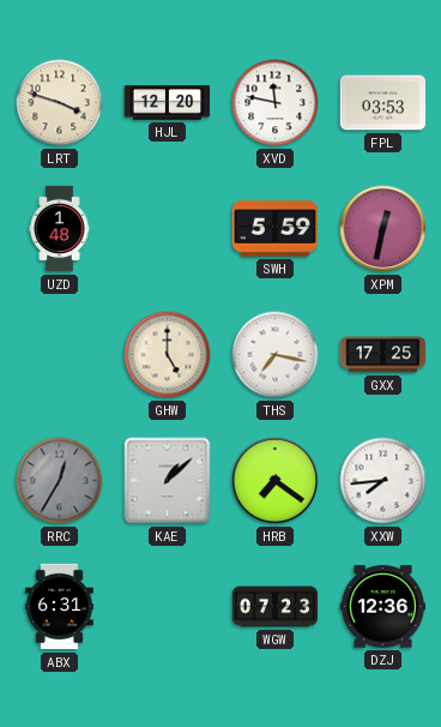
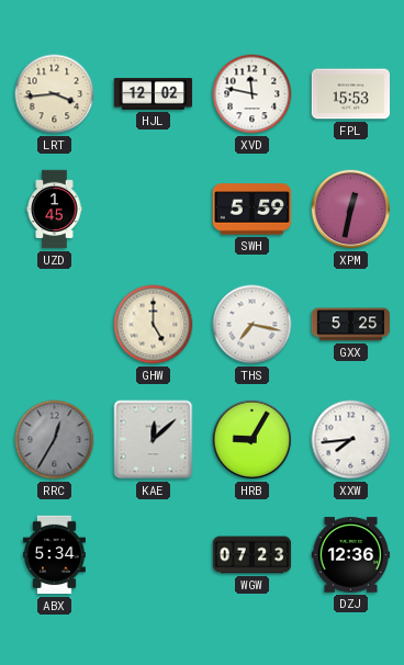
LRT: 3:48 -> 3:44 (55, 94)
HJL: 12:20 -> 12:02 (154, 94)
FPL: 03:53 -> 15:53 (351, 94)
UZD: 1:48 -> 1:45 (55, 210)
GXX: 17:25 -> 5:25 (351, 325)
KAE: 1:08 -> 12:08 (154, 440)
HRB: 7:21 -> 9:05 (252, 440)
ABX: 6:31 -> 5:34 (54, 555)
